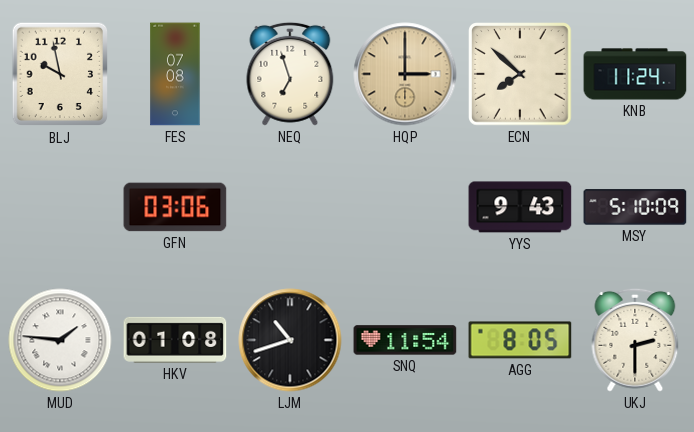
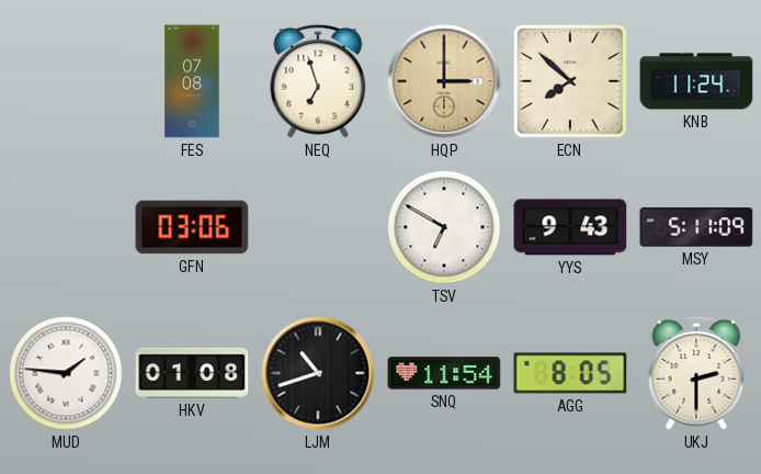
BLJ: 9:58 -> none (59, 74)
TSV: none -> 6:50 (444, 227)
MSY: 5:10 -> 5:11 (696, 227)
